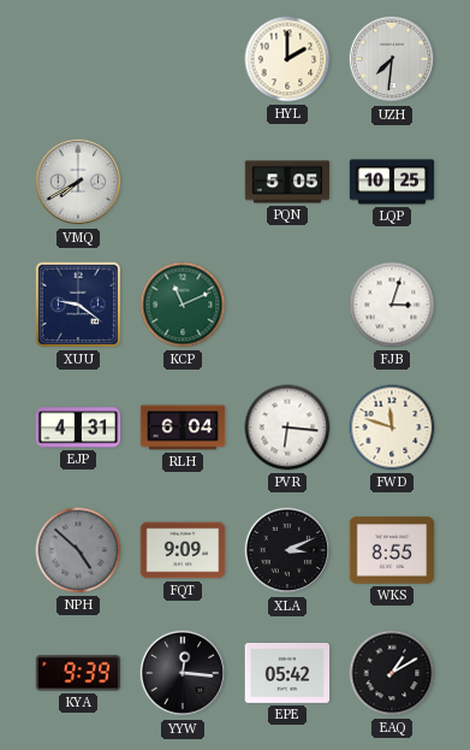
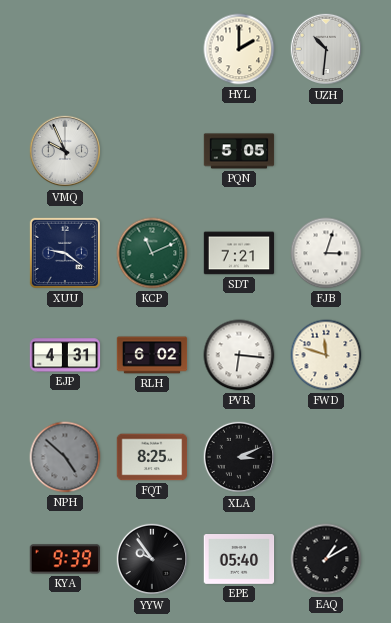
UZH: 7:31 -> 10:31 (326, 49)
VMQ: 7:40 -> 9:56 (65, 151)
LQP: 10:25 -> none (392, 182)
SDT: none -> 7:21 (239, 253)
RLH: 6:04 -> 6:02 (152, 355)
FQT: 9:09 -> 8:25 (152, 457)
WKS: 8:55 -> none (392, 550)
YYW: 12:16 -> 9:54 (152, 559)
EPE: 05:42 -> 05:40 (239, 560)
